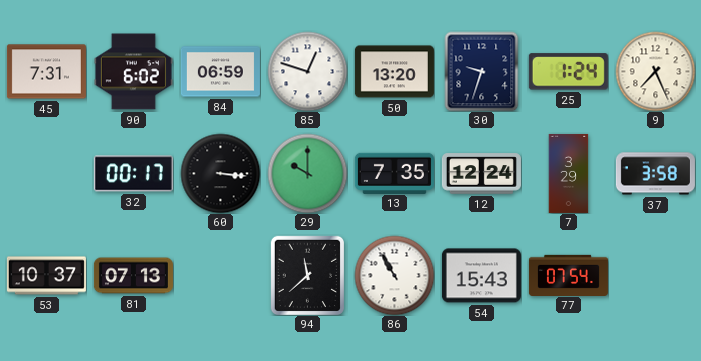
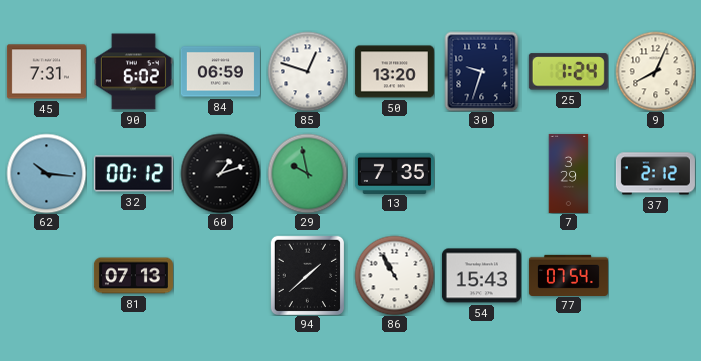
9: 7:26 -> 8:04 (655, 71)
62: none -> 10:16 (46, 173)
32: 00:17 -> 00:12 (133, 174)
60: 3:16 -> 1:12 (220, 173)
29: 10:00 -> 9:58 (307, 173)
12: 12:24 -> none (481, 174)
37: 3:58 -> 2:12 (655, 174)
53: 10:37 -> none (46, 276)
94: 11:38 -> 1:38 (307, 275)
